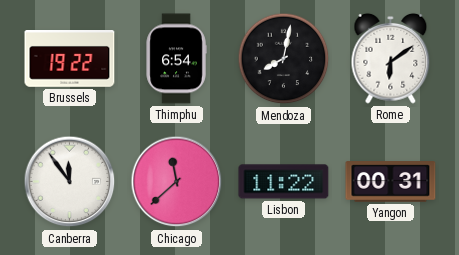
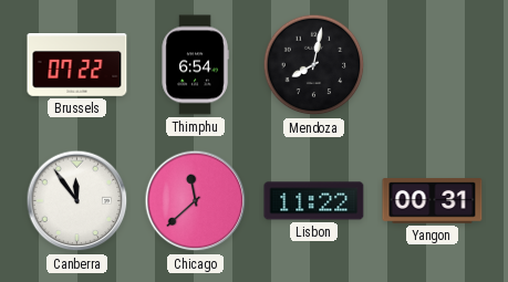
Brussels: 19:22 -> 07:22 (77, 65)
Rome: 6:09 -> none (391, 58)
